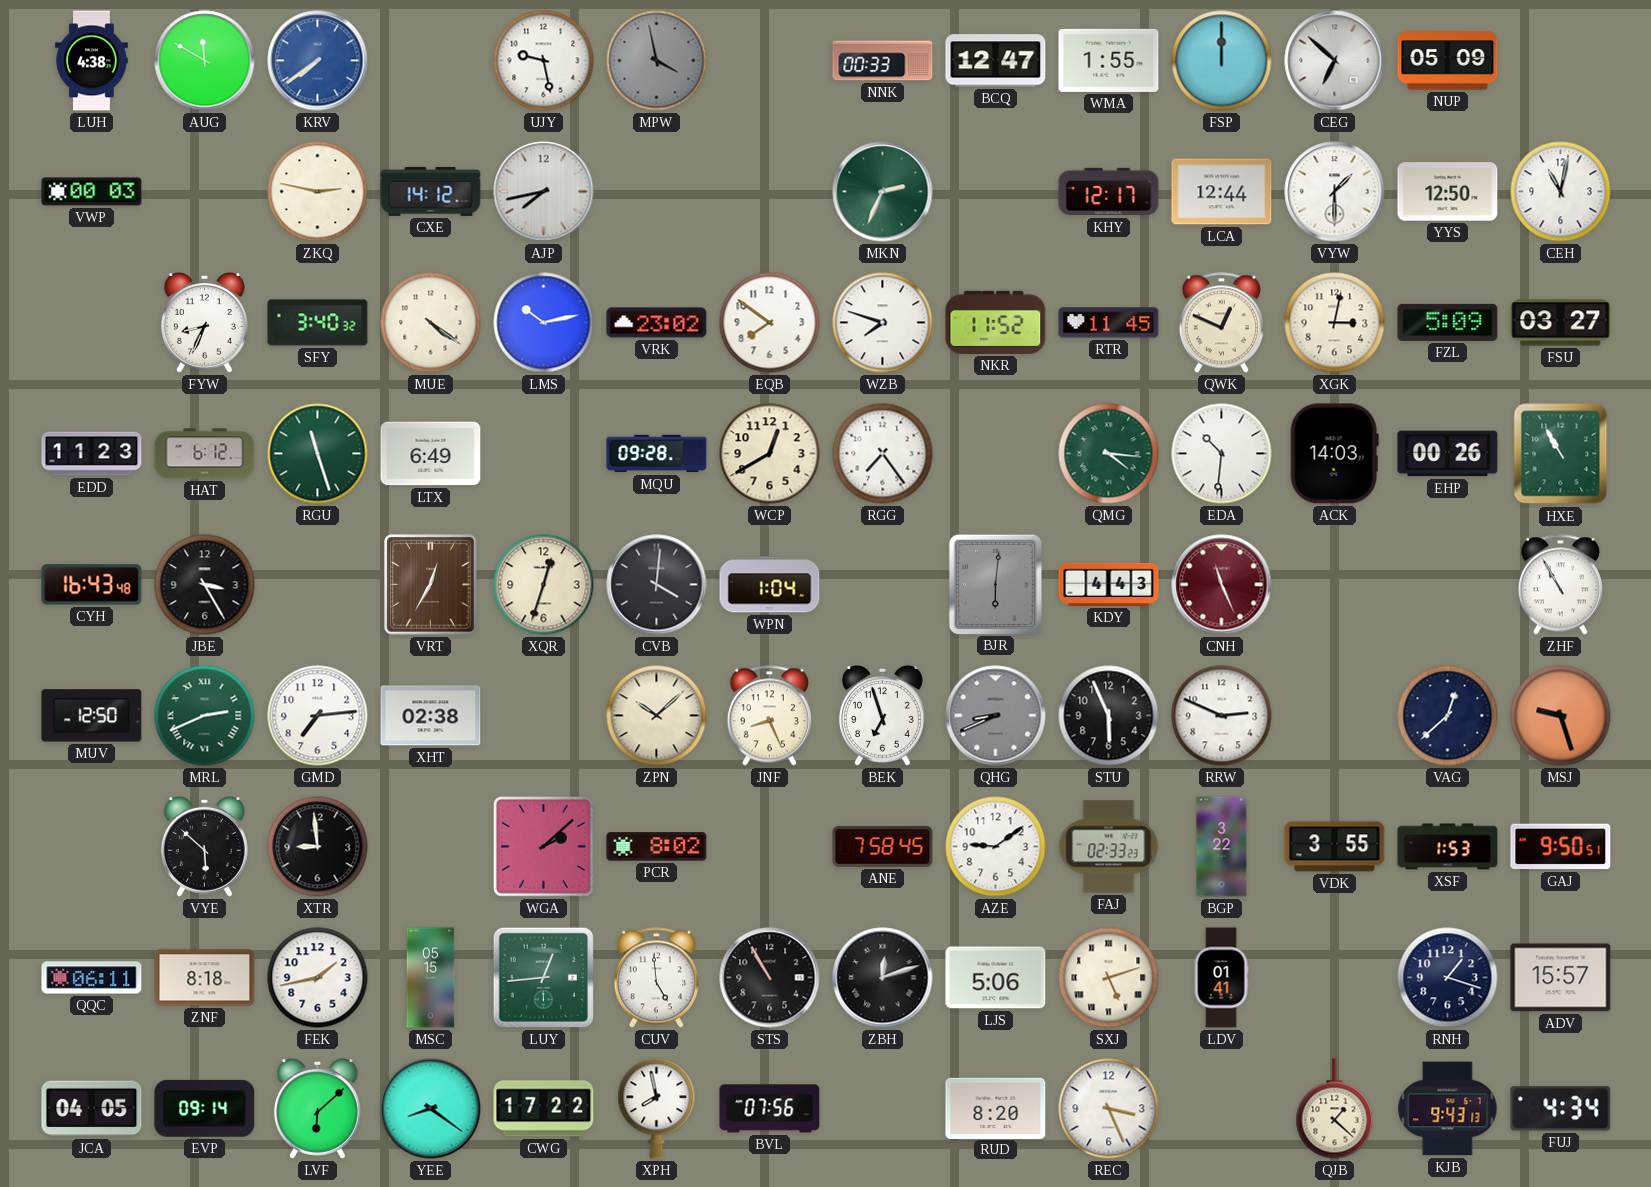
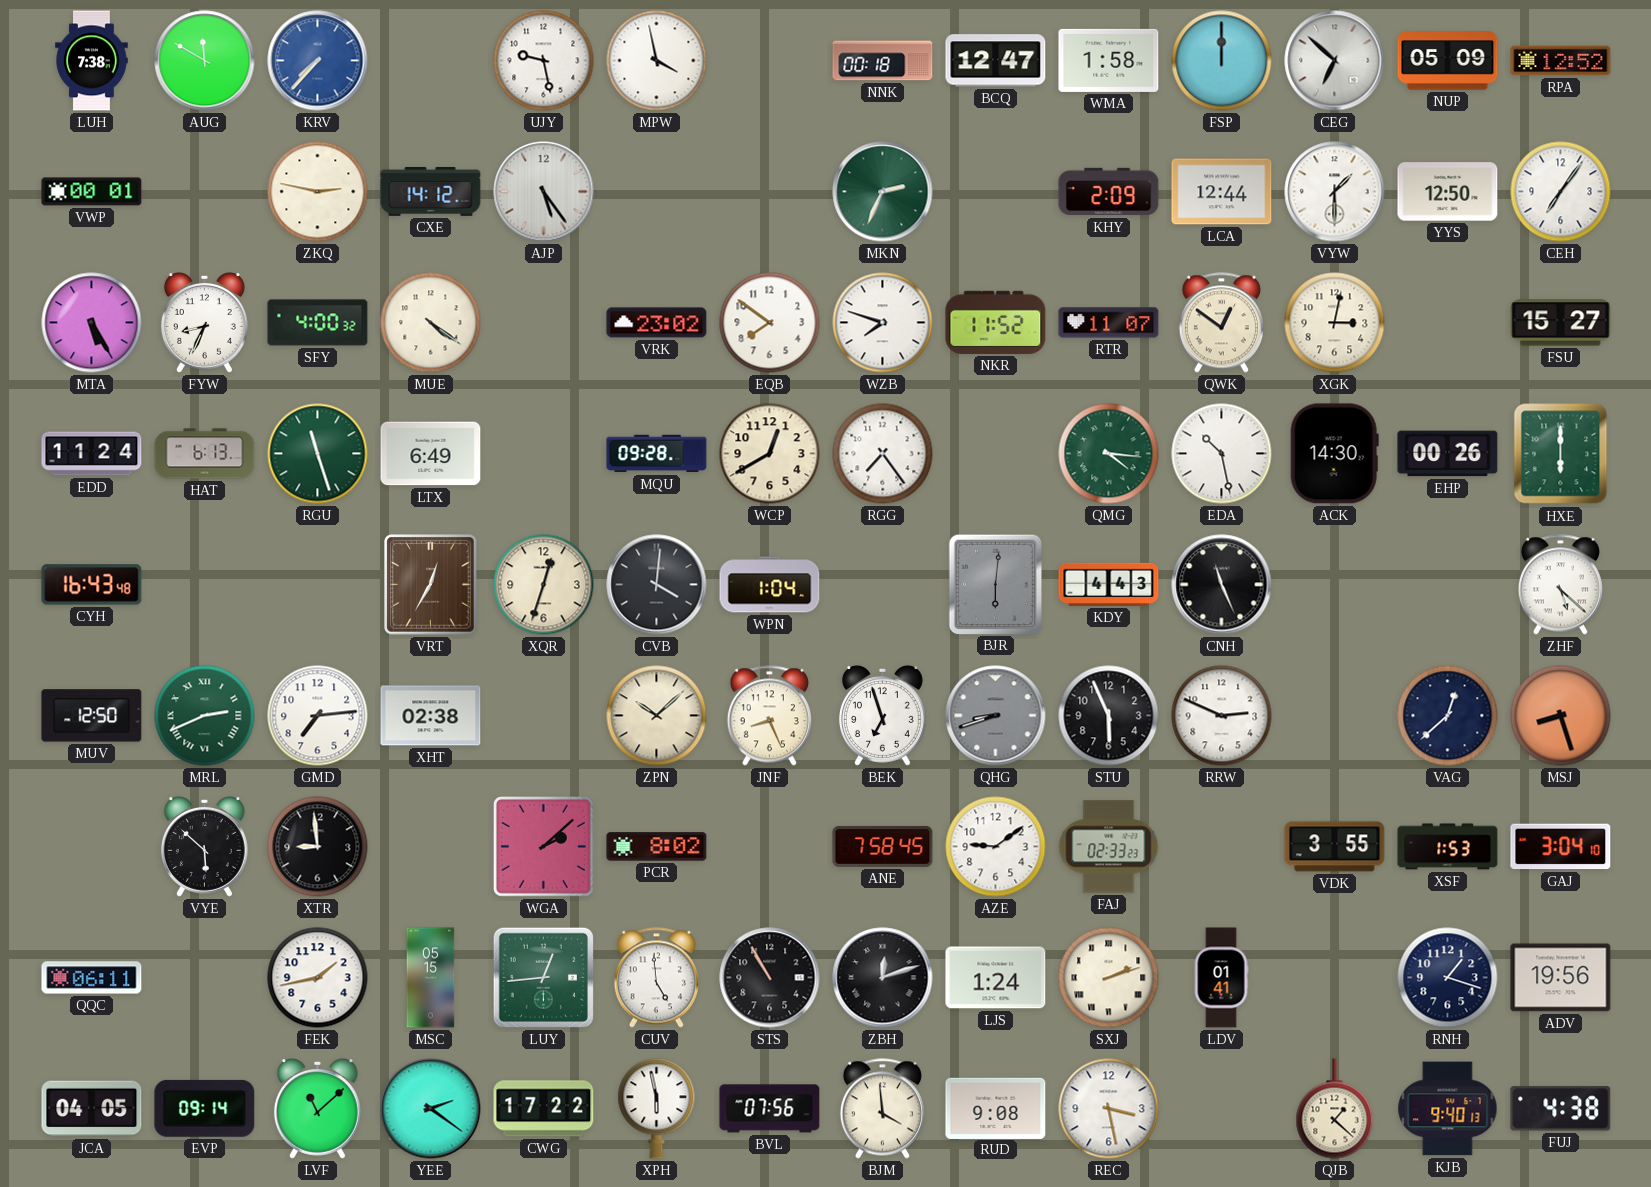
LUH: 4:38 -> 7:38 (92, 61)
KRV: 7:39 -> 7:37 (318, 61)
MPW dial: grey -> white (657, 61)
NNK: 00:33 -> 00:18 (883, 61)
WMA: 1:55 -> 1:58 (1109, 60)
RPA: none -> 12:52 (1561, 61)
VWP: 00:03 -> 00:01 (92, 192)
AJP: 7:43 -> 5:24 (544, 192)
KHY: 12:17 -> 2:09 (1109, 192)
CEH: 11:02 -> 7:06 (1561, 192)
MTA: none -> 5:25 (92, 323)
SFY: 3:40 -> 4:00 (318, 323)
LMS: 10:13 -> none (544, 323)
RTR: 11:45 -> 11:07 (1109, 323)
QWK: 12:49 -> 12:51 (1221, 323)
FZL: 5:09 -> none (1448, 322)
FSU: 03:27 -> 15:27 (1561, 323)
EDD: 11:23 -> 11:24 (92, 454)
HAT: 6:12 -> 6:13 (205, 454)
EDA: 10:31 -> 10:28 (1222, 454)
ACK: 14:03 -> 14:30 (1334, 454)
HXE: 10:55 -> 6:00 (1561, 454)
JBE: 3:25 -> none (205, 585)
CNH dial: burgundy -> black (1222, 585)
ZHF: 10:55 -> 5:22 (1560, 585)
QHG: 8:41 -> 8:42 (996, 716)
MSJ: 9:27 -> 8:27 (1561, 716)
BGP: 3:22 -> none (1222, 847)
GAJ: 9:50 -> 3:04 (1561, 847)
ZNF: 8:18 -> none (205, 978)
LJS: 5:06 -> 1:24 (996, 978)
SXJ: 5:12 -> 2:12 (1109, 978)
ADV: 15:57 -> 19:56 (1561, 978)
LVF: 6:08 -> 11:08 (317, 1109)
YEE: 8:21 -> 2:21 (431, 1109)
XPH: 7:58 -> 5:58 (657, 1109)
BJM: none -> 3:59 (882, 1109)
RUD: 8:20 -> 9:08 (996, 1108)
REC: 3:26 -> 3:28 (1109, 1109)
KJB: 9:43 -> 9:40 (1448, 1109)
FUJ: 4:34 -> 4:38 (1561, 1109)
